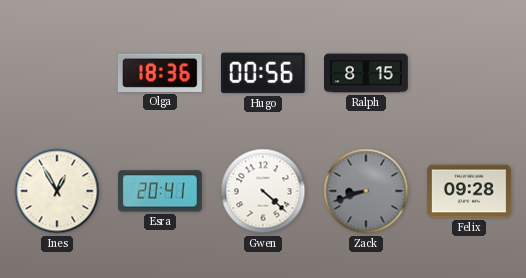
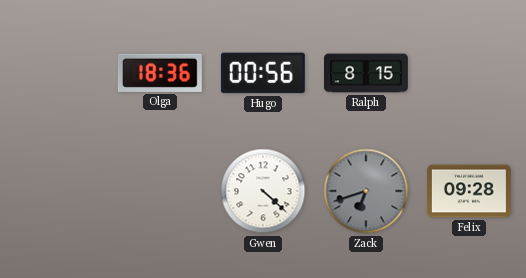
Ines: 12:55 -> none (57, 191)
Esra: 20:41 -> none (160, 191)
Zack: 8:42 -> 6:42 (366, 191)
